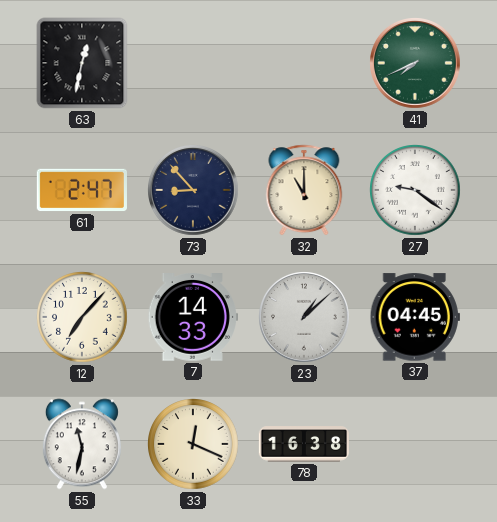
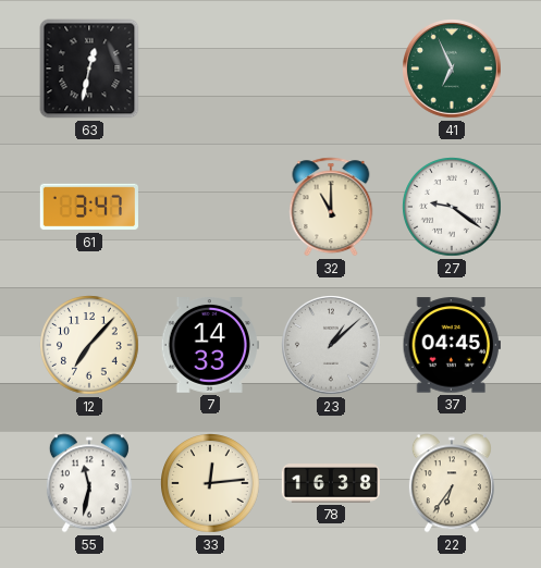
41: 7:41 -> 6:56 (453, 70)
61: 2:47 -> 3:47 (89, 207)
73: 8:53 -> none (194, 191)
33: 12:19 -> 12:14 (211, 484)
22: none -> 6:36 (452, 483)
